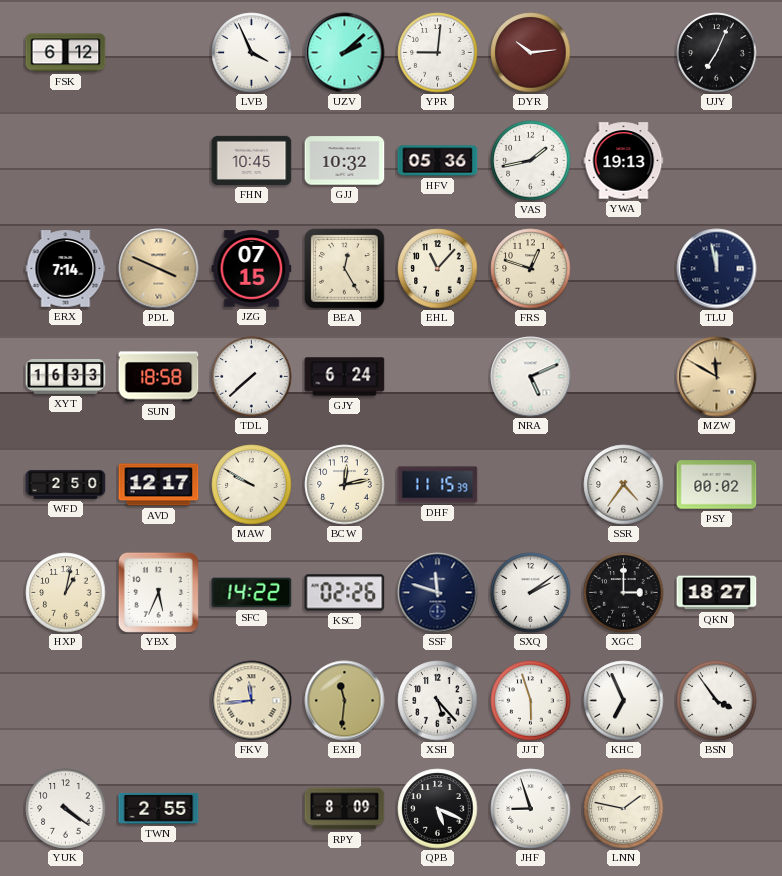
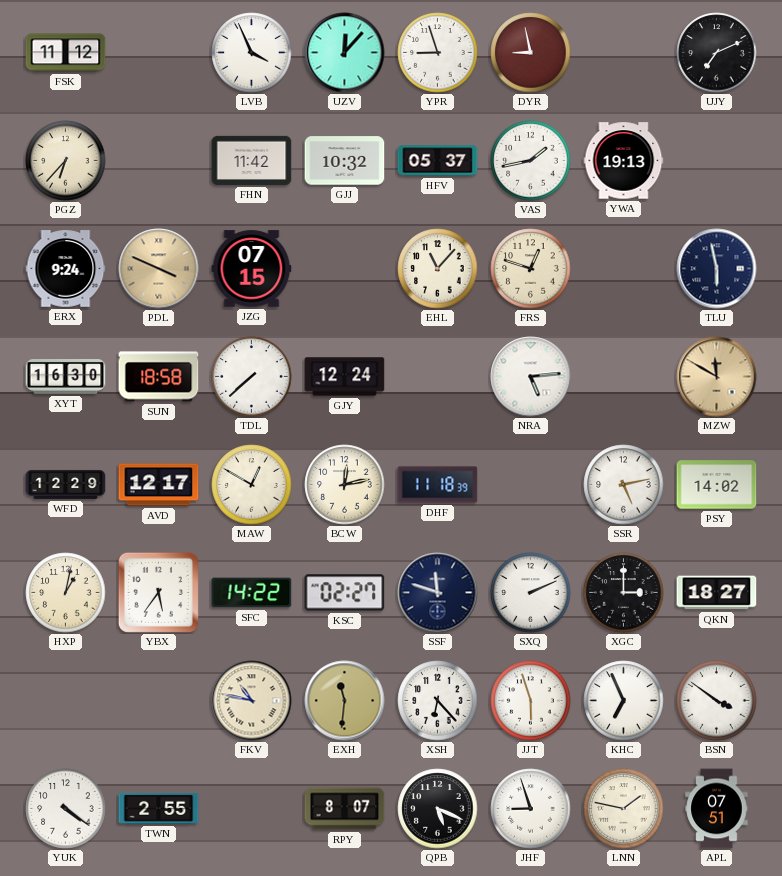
FSK: 6:12 -> 11:12 (66, 53)
UZV: 2:08 -> 12:07 (345, 53)
YPR: 9:01 -> 8:57 (438, 53)
DYR: 10:14 -> 8:58 (531, 53)
UJY: 7:04 -> 7:11 (717, 53)
PGZ: none -> 6:37 (66, 161)
FHN: 10:45 -> 11:42 (252, 160)
HFV: 05:36 -> 05:37 (438, 161)
ERX: 7:14 -> 9:24 (66, 269)
BEA: 12:25 -> none (345, 269)
TLU: 11:58 -> 5:58 (717, 269)
XYT: 16:33 -> 16:30 (66, 377)
GJY: 6:24 -> 12:24 (345, 377)
NRA: 5:11 -> 5:14 (531, 377)
WFD: 2:50 -> 12:29 (66, 484)
MAW: 9:50 -> 12:50 (252, 485)
DHF: 11:15 -> 11:18 (438, 485)
SSR: 4:36 -> 5:13 (624, 485)
PSY: 00:02 -> 14:02 (717, 485)
YBX: 5:34 -> 5:36 (158, 592)
KSC: 02:26 -> 02:27 (345, 593)
SXQ: 2:09 -> 2:11 (531, 593)
FKV: 11:44 -> 10:47 (252, 701)
XSH: 5:23 -> 6:23 (438, 701)
BSN: 3:54 -> 3:51 (717, 701)
RPY: 8:09 -> 8:07 (345, 809)
APL: none -> 07:51 (717, 809)
